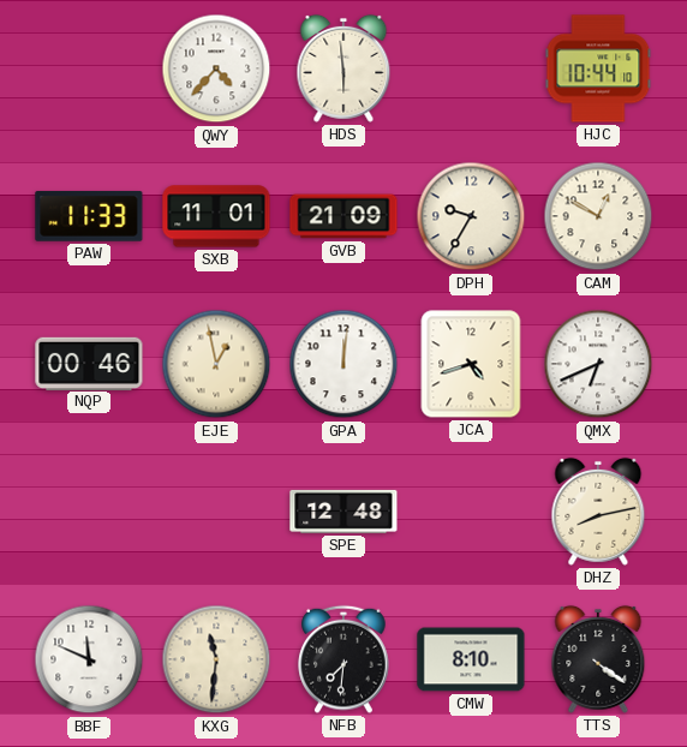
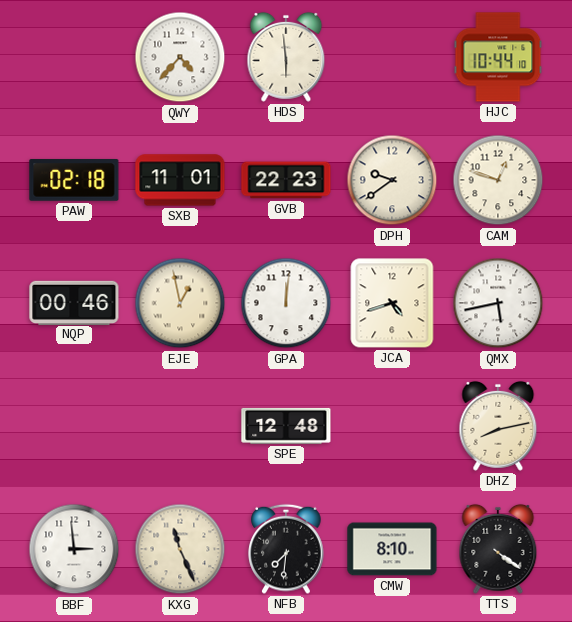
PAW: 11:33 -> 02:18 (74, 180)
GVB: 21:09 -> 22:23 (286, 180)
DPH: 9:35 -> 9:39 (392, 180)
CAM: 12:50 -> 12:48 (498, 180)
QMX: 6:41 -> 5:43 (498, 303)
BBF: 11:49 -> 2:59 (74, 549)
KXG: 11:31 -> 11:26 (180, 549)
